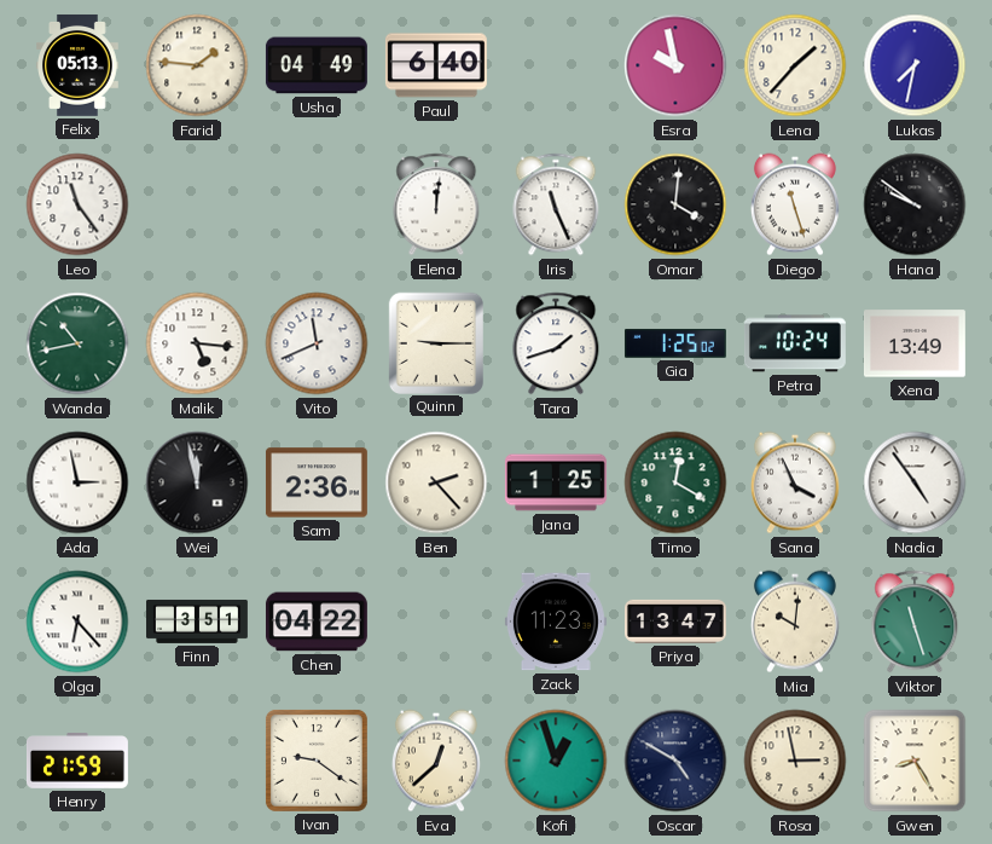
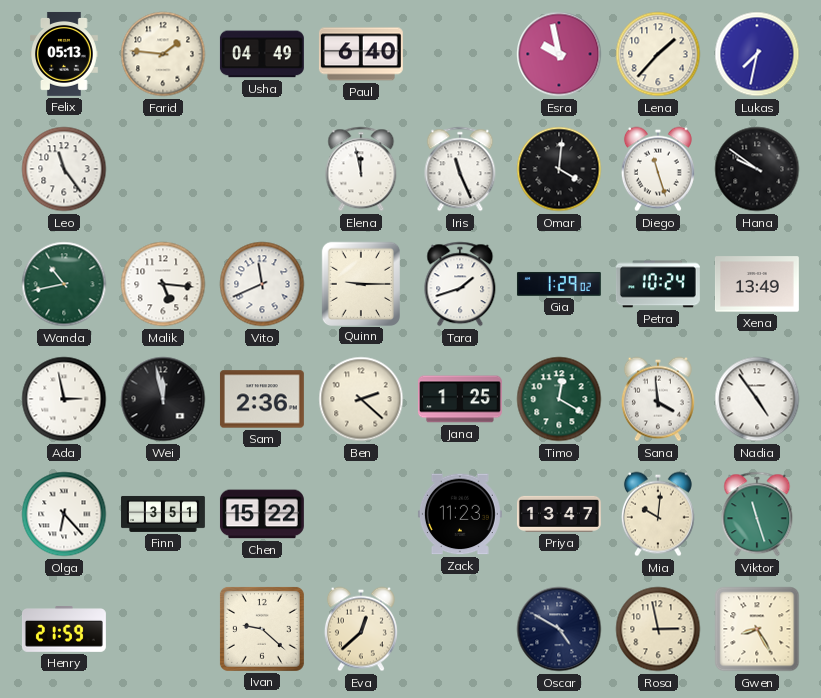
Elena: 12:01 -> 11:58 (361, 169)
Gia: 1:25 -> 1:29 (559, 284)
Ben: 2:23 -> 2:22 (361, 399)
Sana: 3:56 -> 3:59 (658, 399)
Chen: 04:22 -> 15:22 (262, 514)
Ivan: 9:21 -> 9:22 (262, 629)
Kofi: 12:57 -> none (556, 761)
